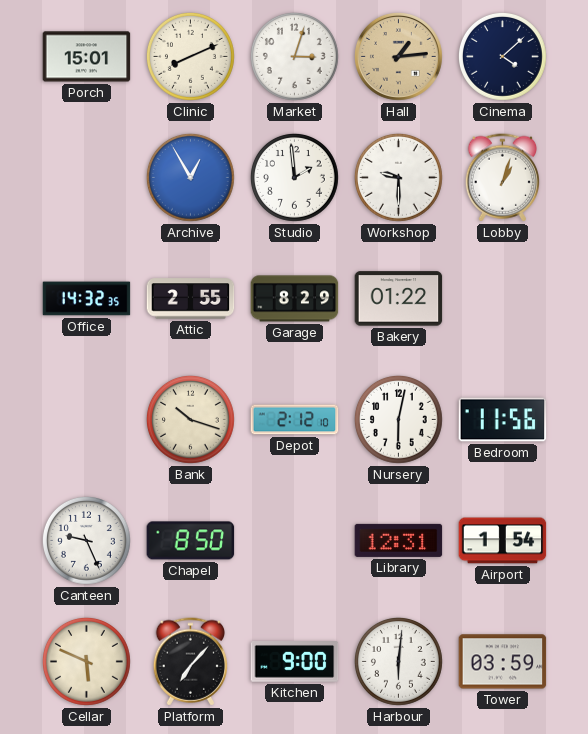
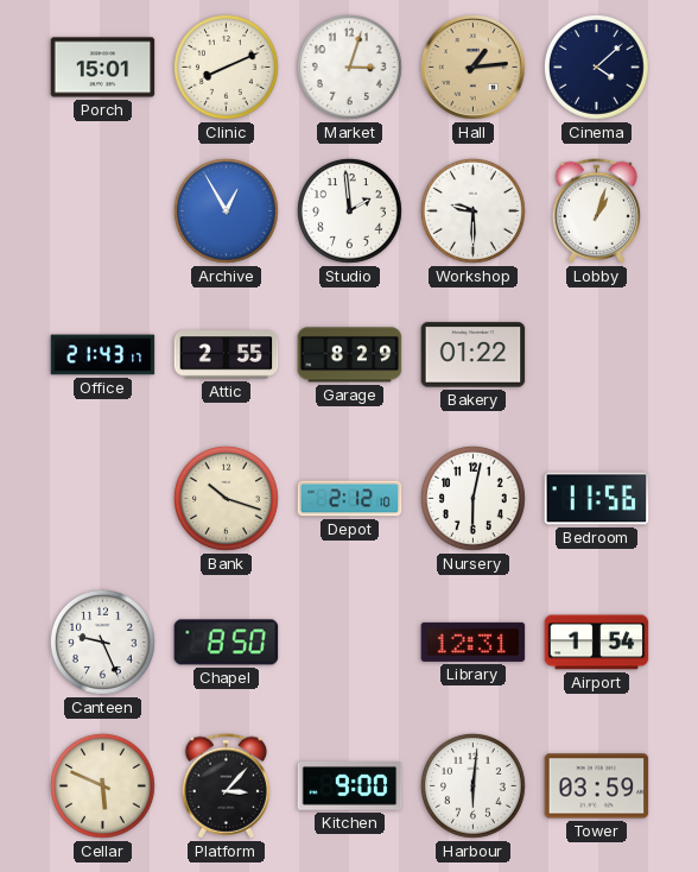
Office: 14:32 -> 21:43 (103, 355)
Platform: 7:07 -> 3:07 (226, 786)
